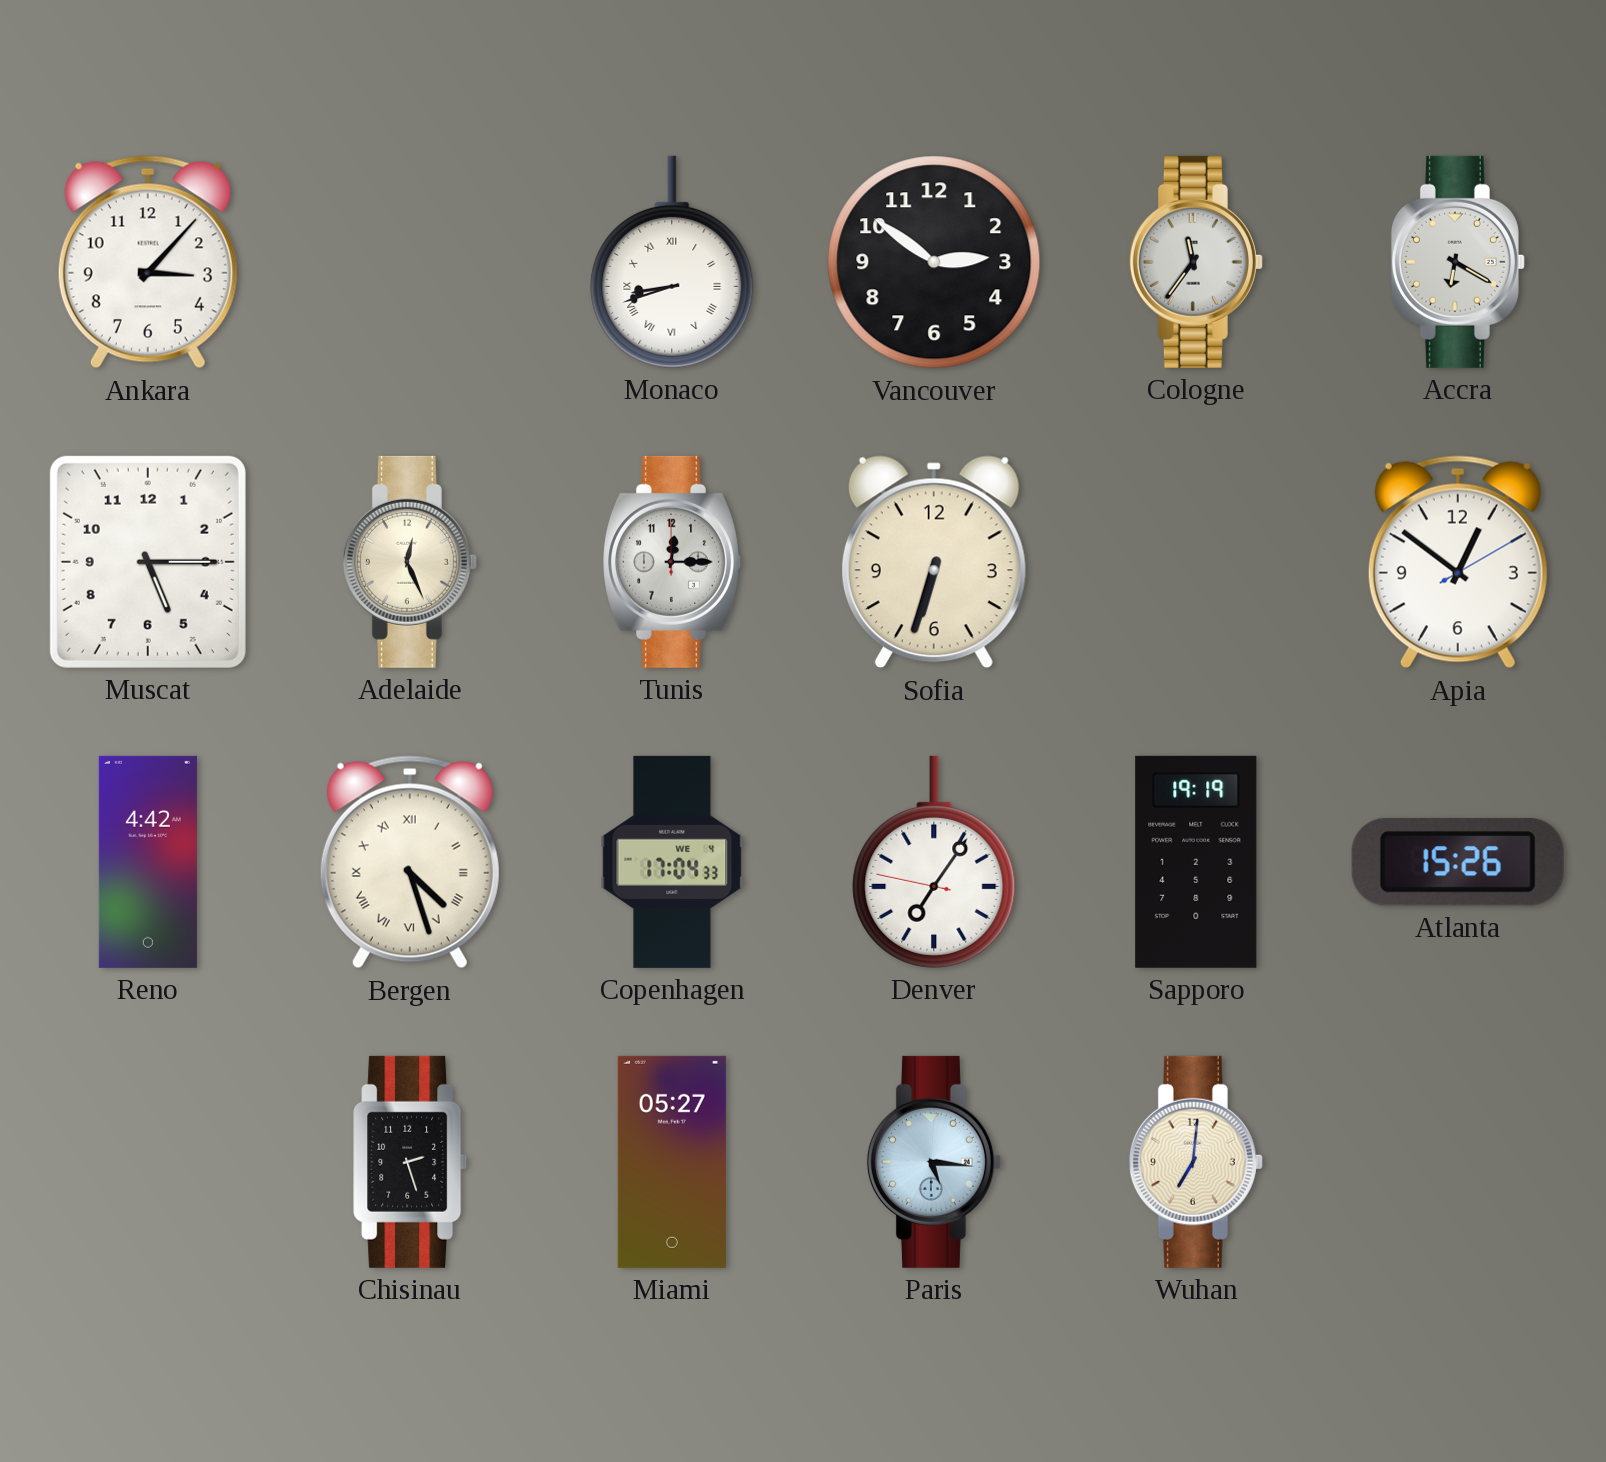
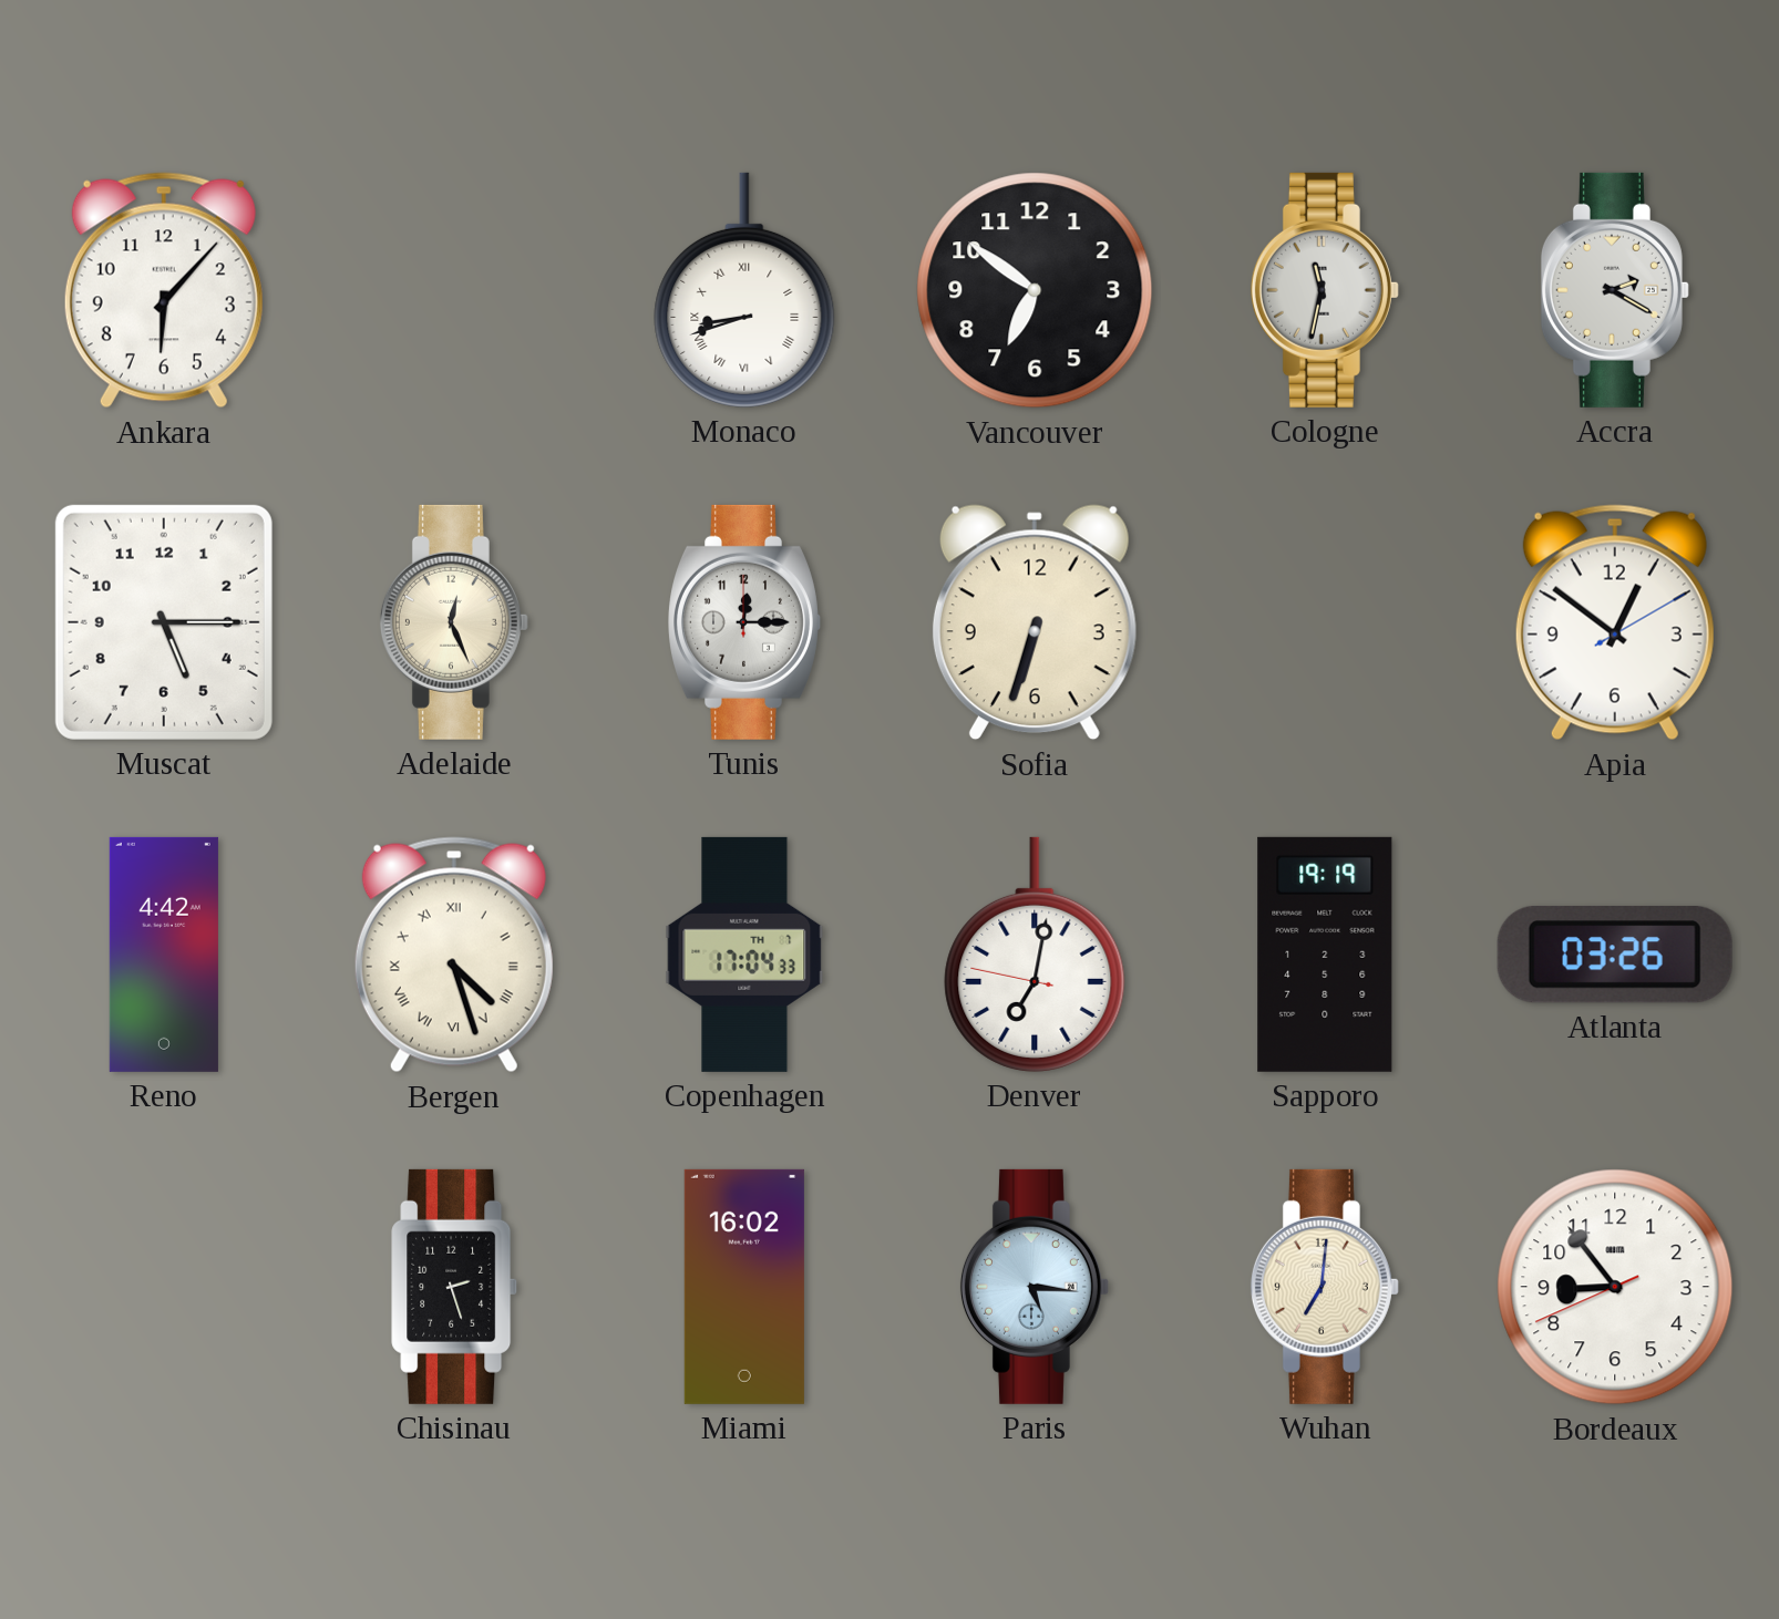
Ankara: 3:07 -> 6:07 (164, 290)
Vancouver: 2:51 -> 6:51 (1035, 290)
Cologne: 11:36 -> 11:32 (1325, 290)
Accra: 6:20 -> 2:20 (1615, 290)
Copenhagen date: WE 4 -> TH 7 (744, 955)
Denver: 7:05 -> 7:01 (1035, 955)
Atlanta: 15:26 -> 03:26 (1615, 955)
Miami: 05:27 -> 16:02 (744, 1287)
Bordeaux: none -> 8:53 (1615, 1287)
